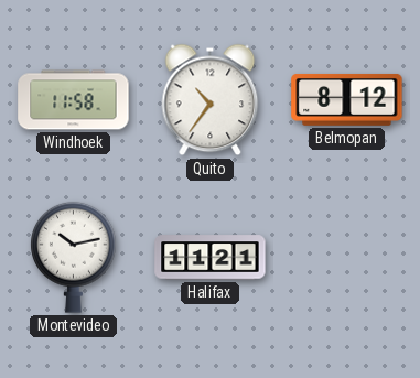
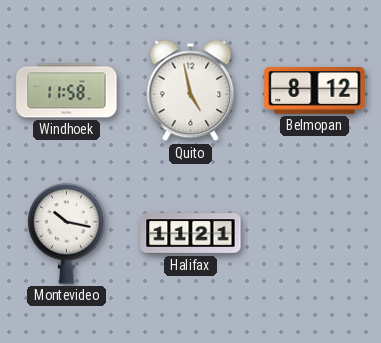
Quito: 10:36 -> 4:58 (191, 91)
Montevideo: 10:13 -> 10:17 (67, 233)
